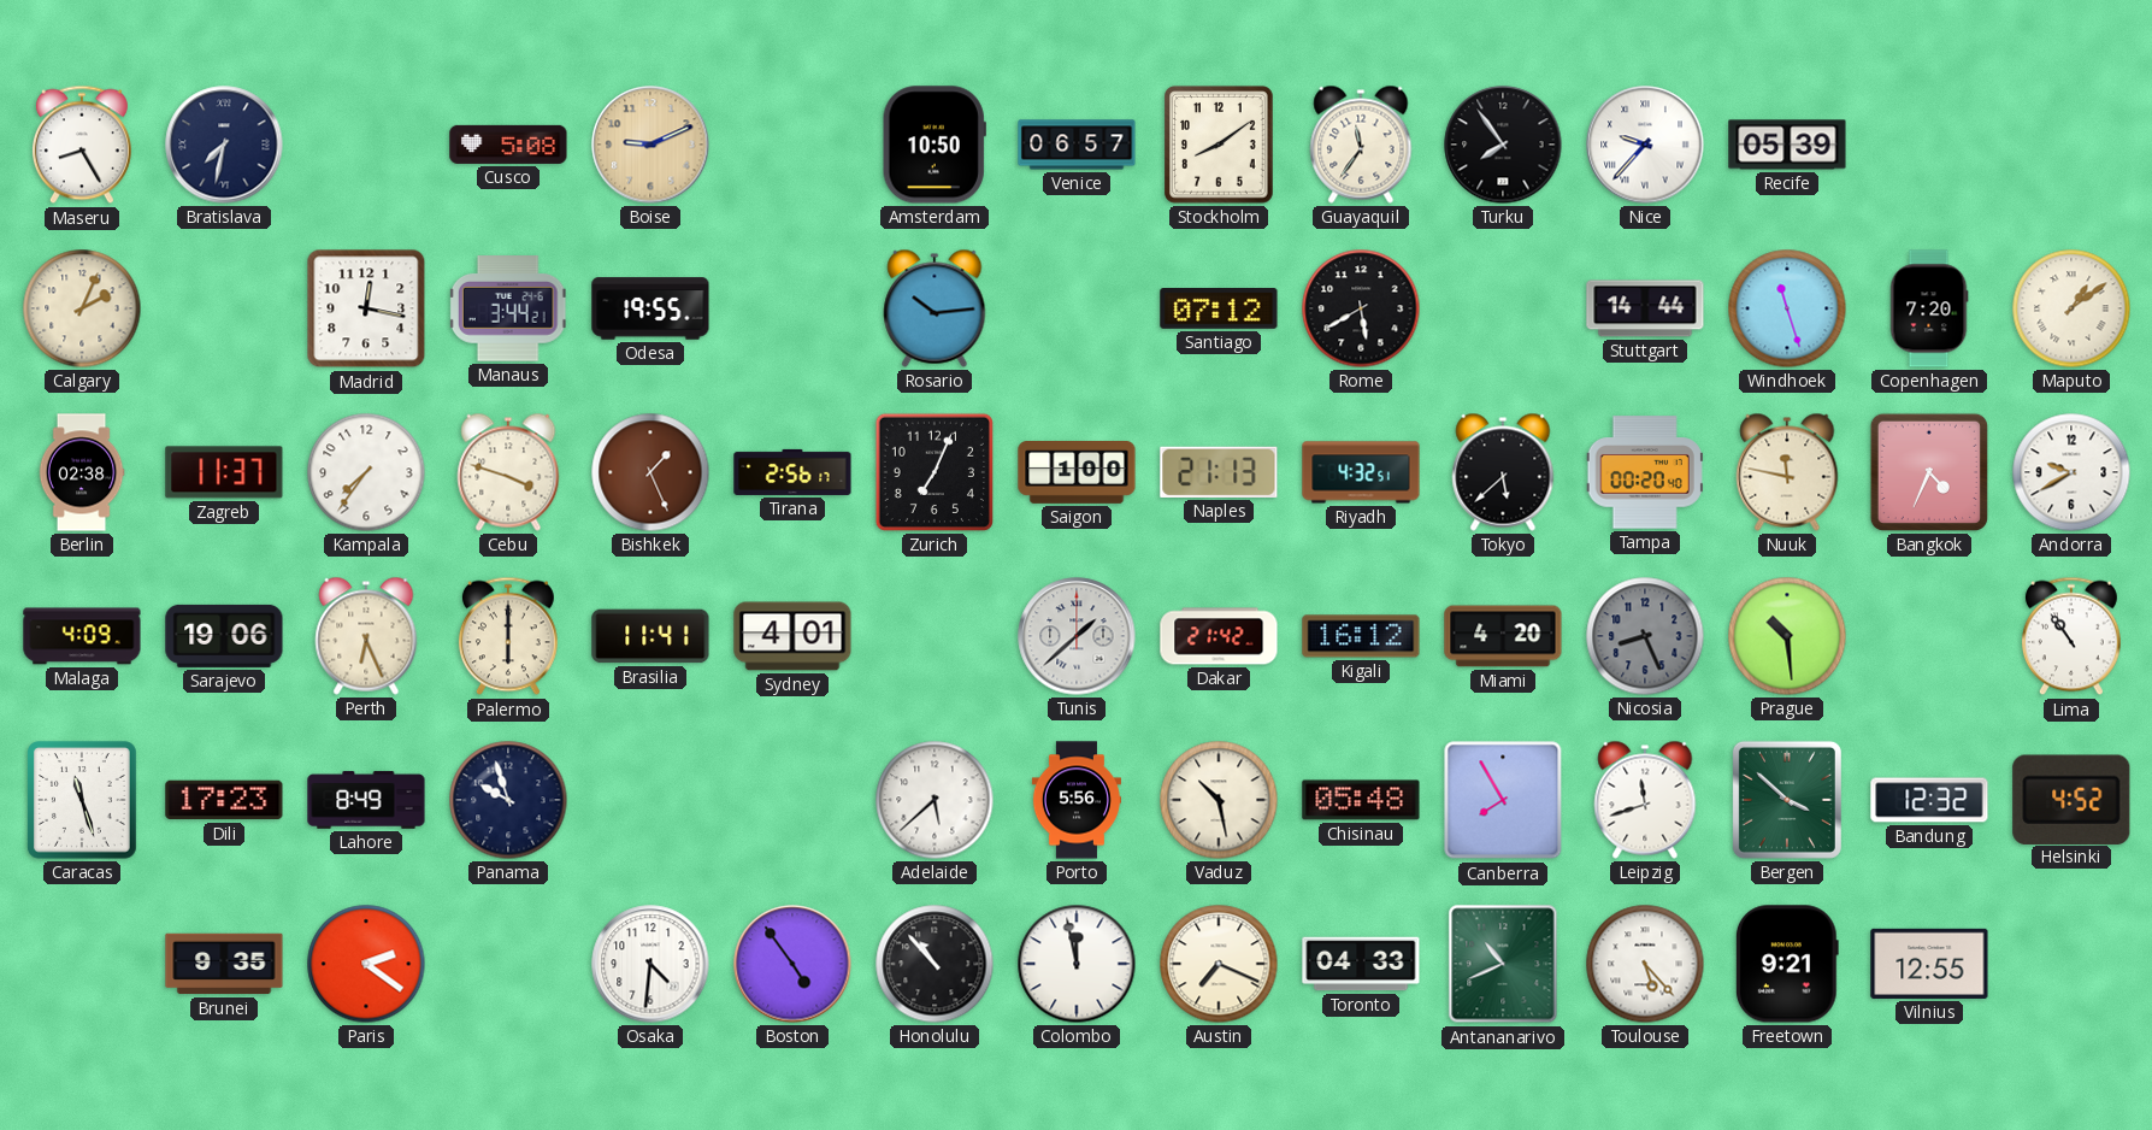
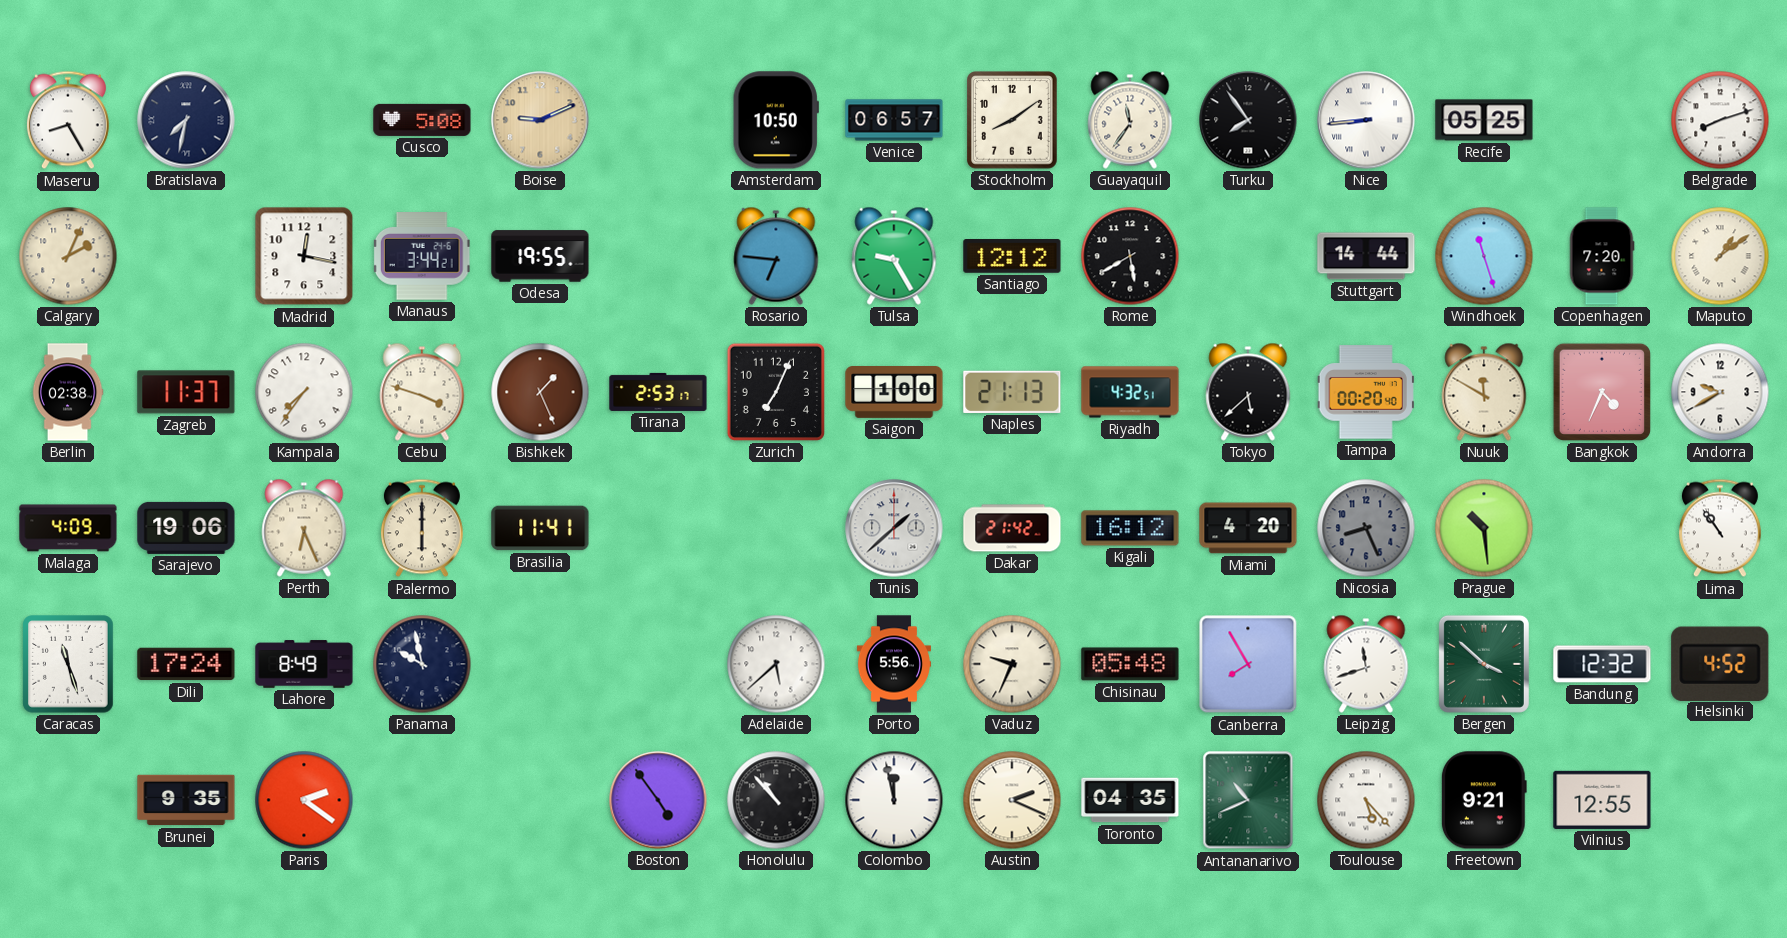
Nice: 9:37 -> 8:44 (1366, 120)
Recife: 05:39 -> 05:25 (1484, 120)
Belgrade: none -> 8:12 (1720, 120)
Rosario: 10:14 -> 6:46 (776, 256)
Tulsa: none -> 9:25 (894, 256)
Santiago: 07:12 -> 12:12 (1012, 257)
Tirana: 2:56 -> 2:53 (658, 392)
Nuuk: 11:47 -> 11:50 (1484, 392)
Sydney: 4:01 -> none (792, 636)
Dili: 17:23 -> 17:24 (186, 664)
Panama: 9:57 -> 9:58 (422, 664)
Vaduz: 10:28 -> 9:34 (1012, 664)
Osaka: 4:31 -> none (650, 964)
Austin: 7:19 -> 2:19 (1012, 800)
Toronto: 04:33 -> 04:35 (1130, 800)
